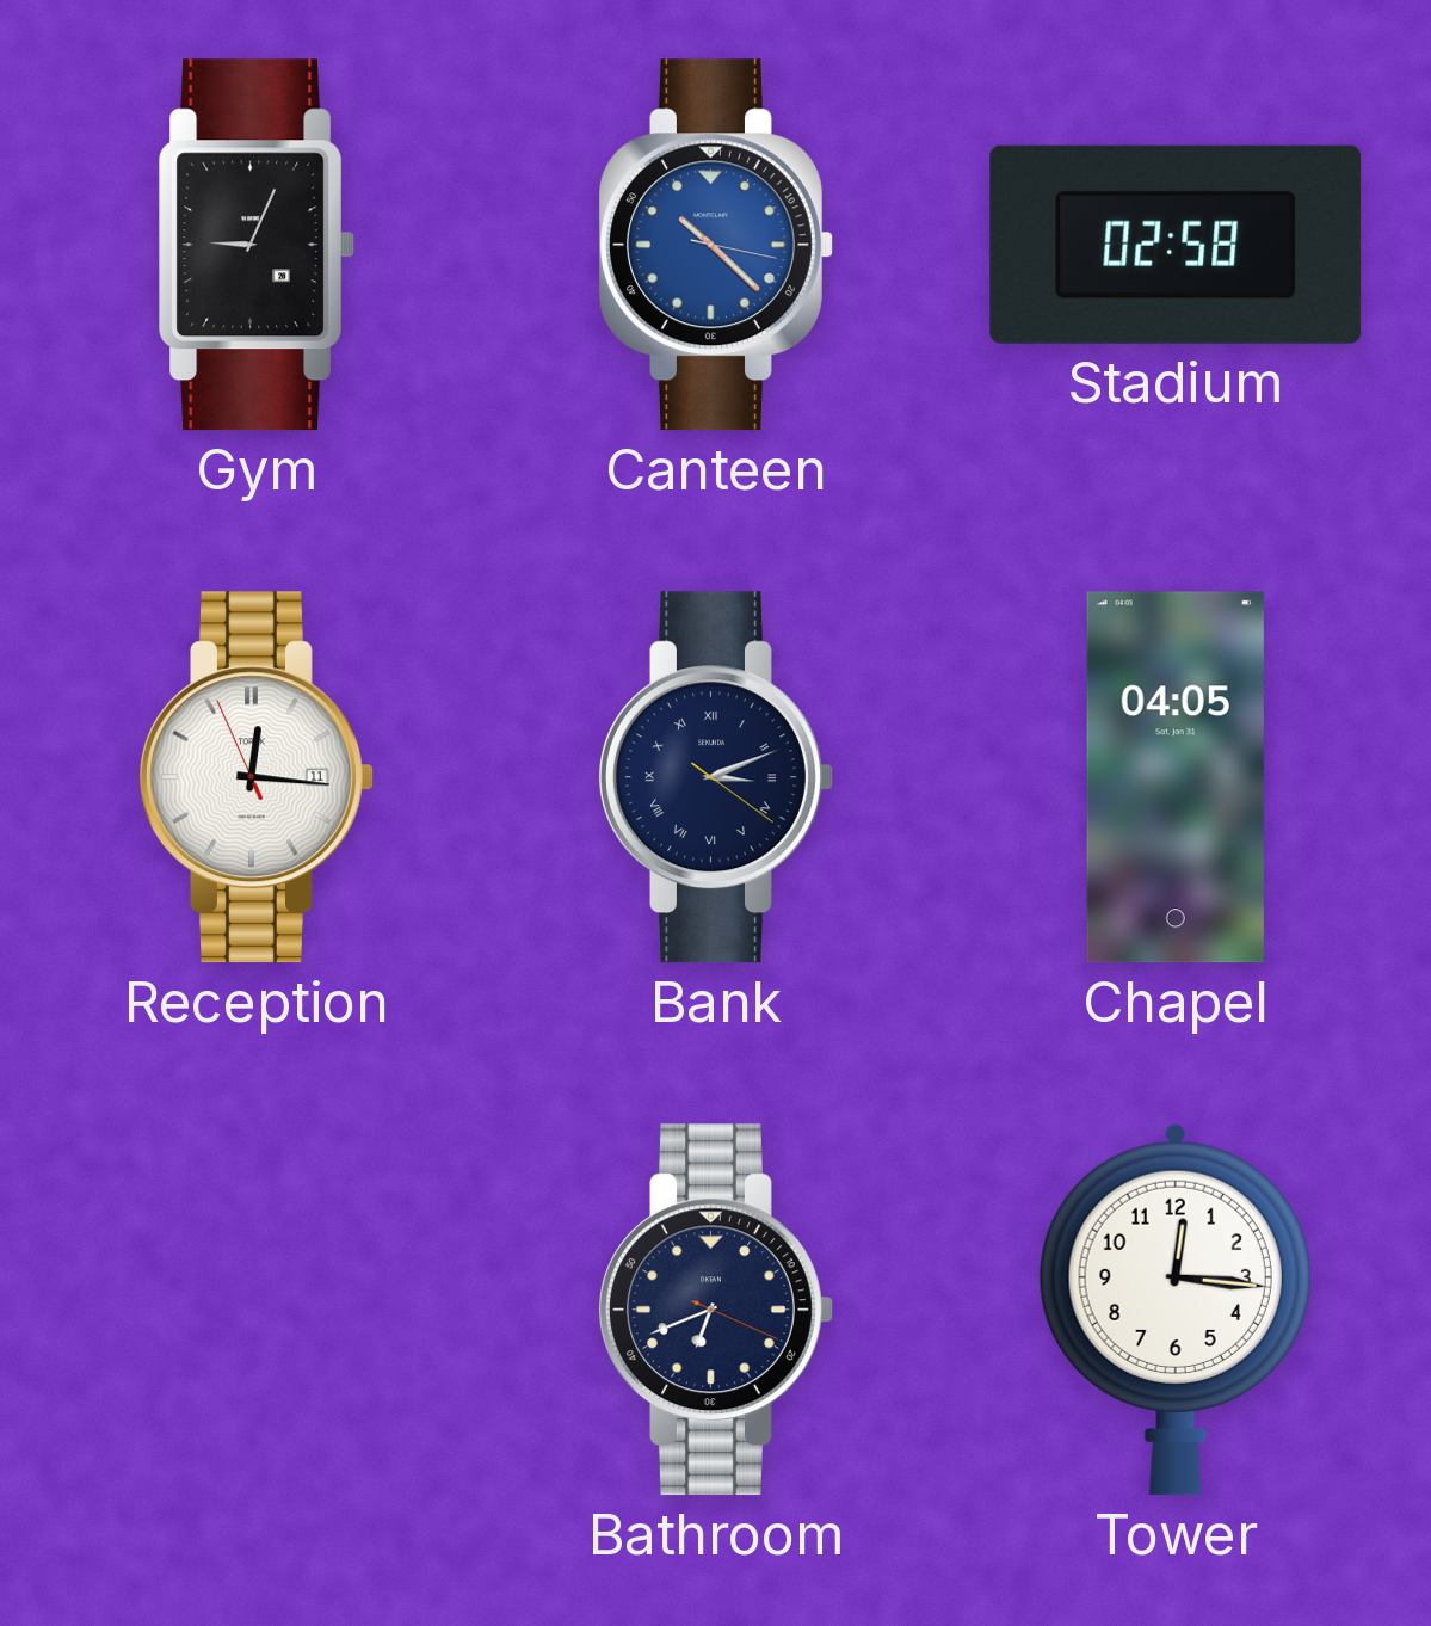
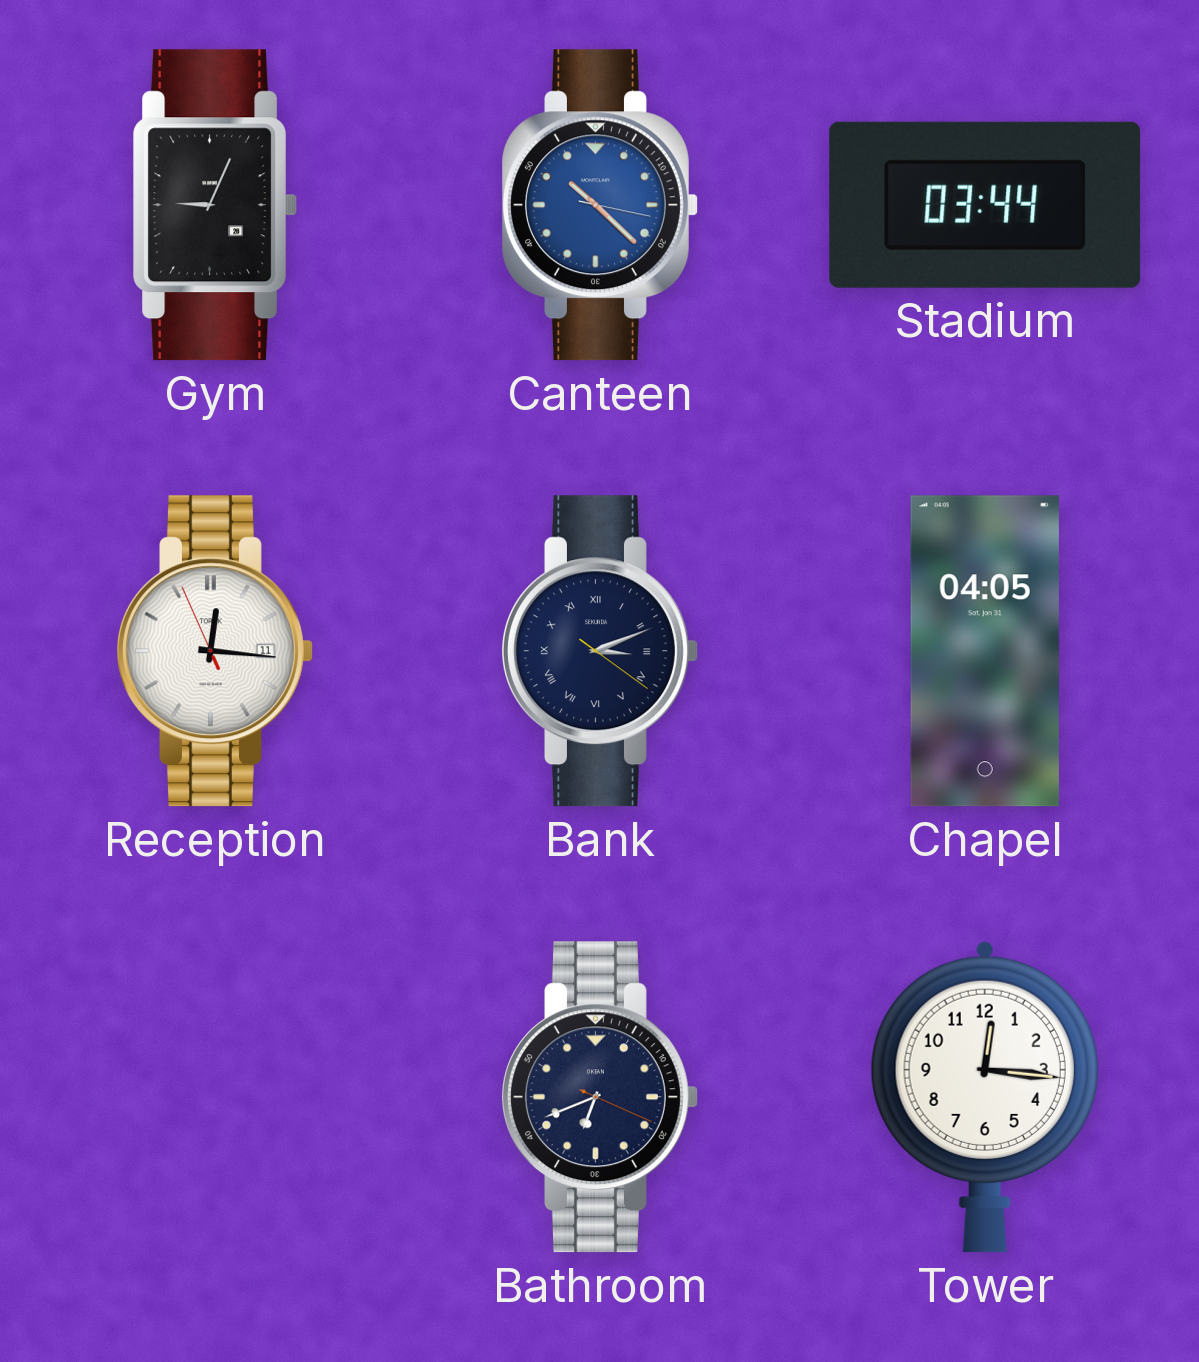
Stadium: 02:58 -> 03:44 (985, 205)
